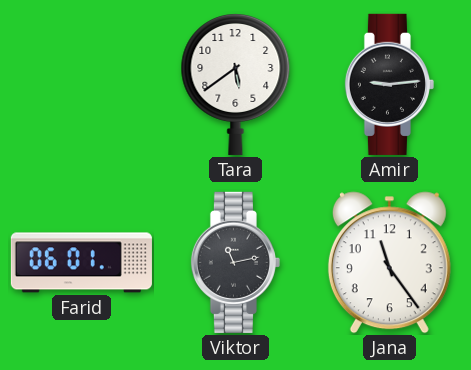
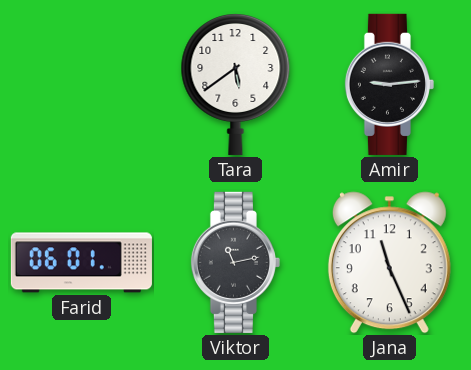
Jana: 11:24 -> 11:26 (389, 263)
